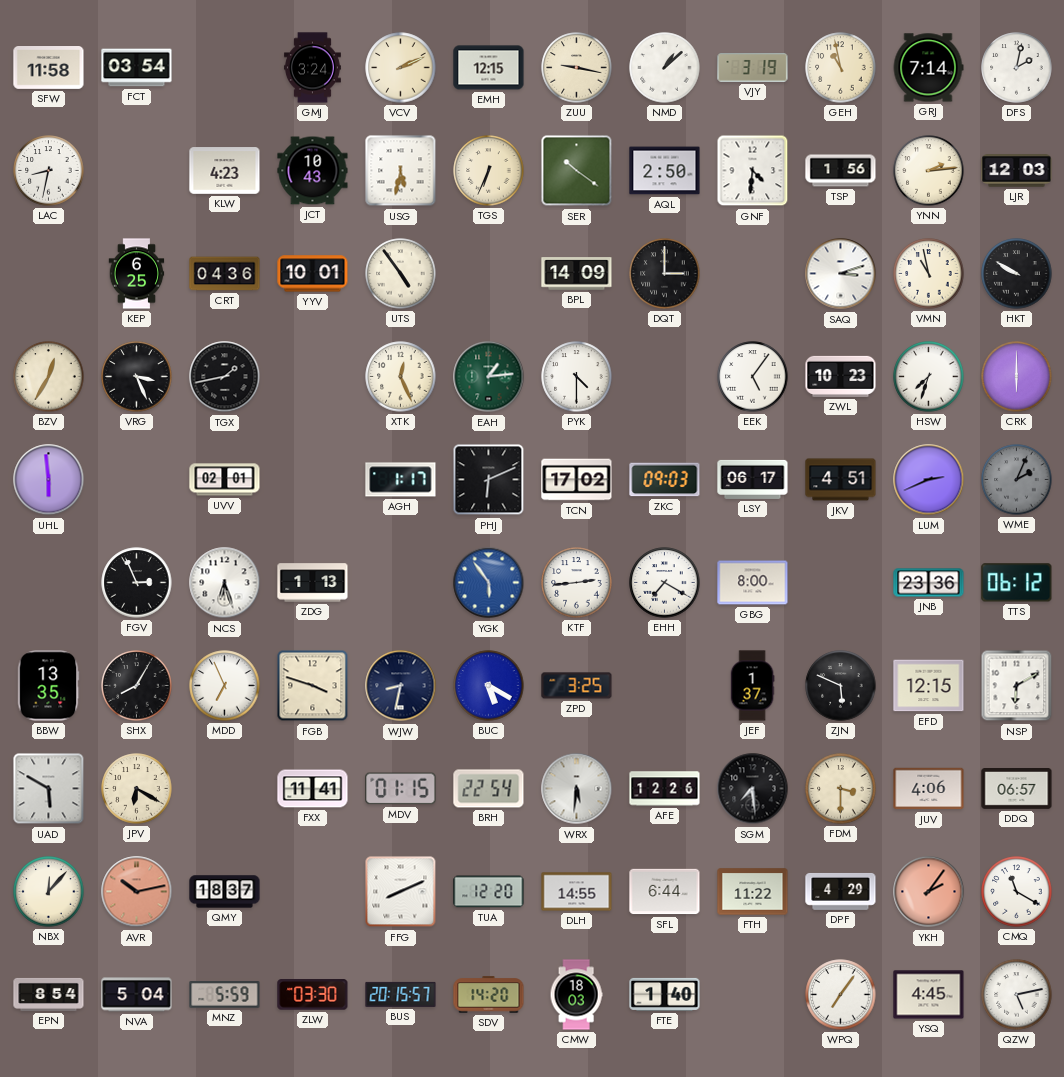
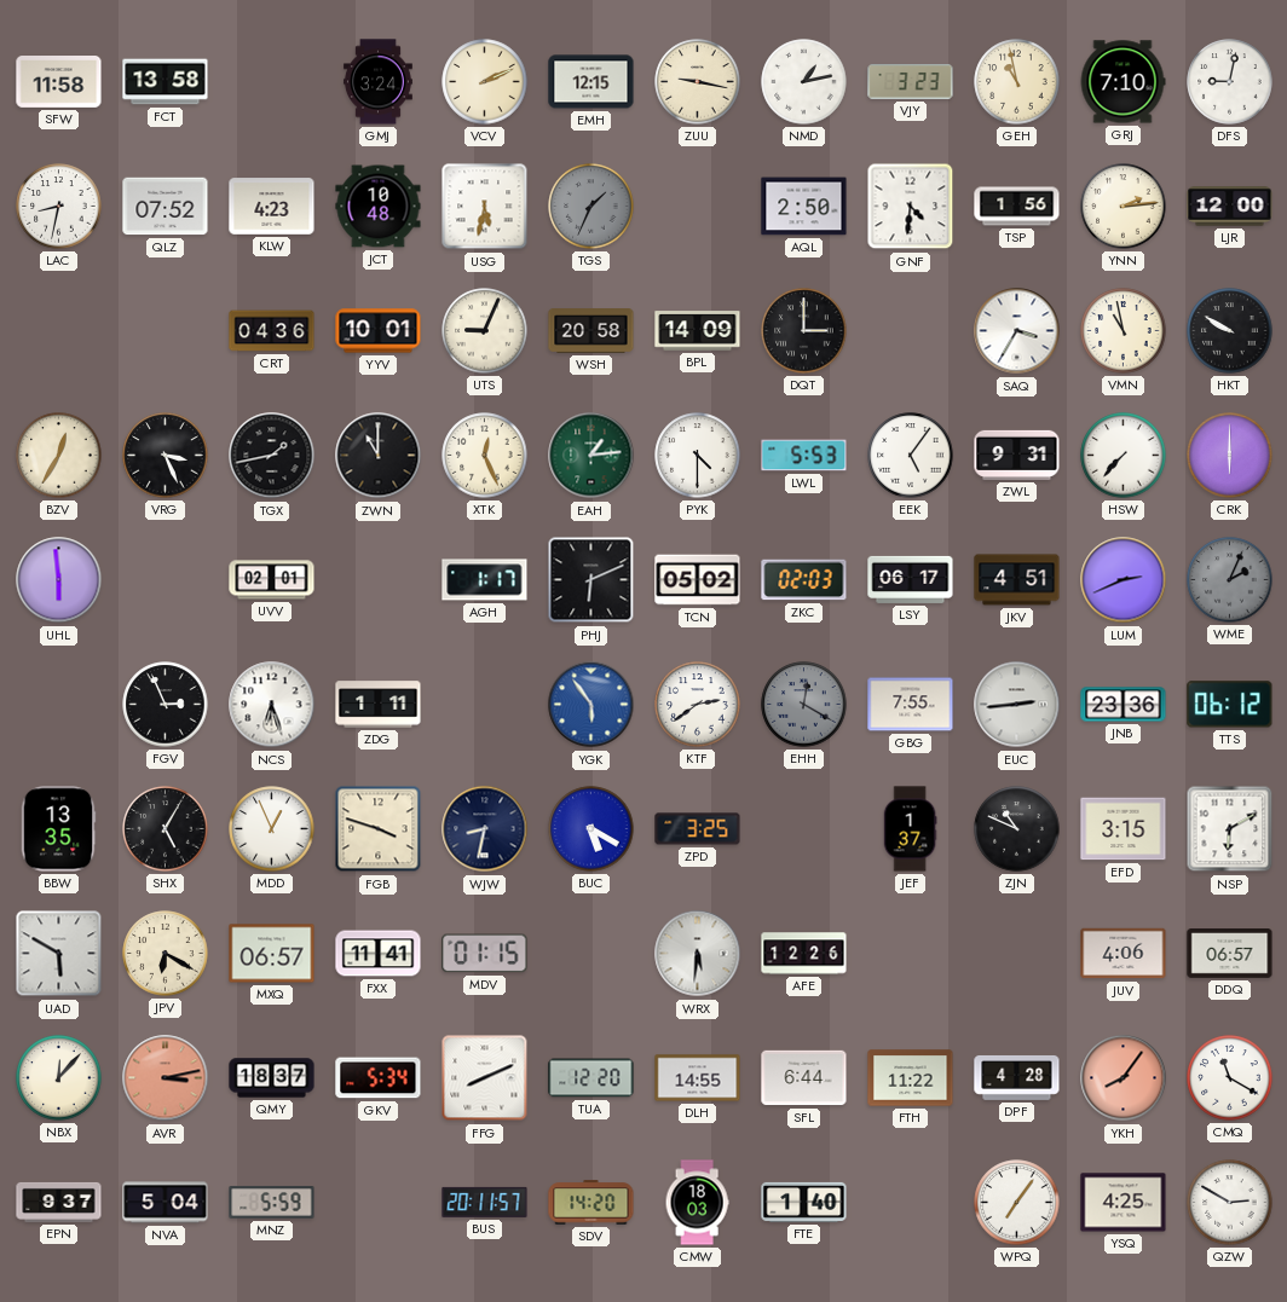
FCT: 03:54 -> 13:58 (166, 82)
NMD: 1:08 -> 1:13 (804, 82)
VJY: 3:19 -> 3:23 (911, 82)
GRJ: 7:14 -> 7:10 (1122, 82)
DFS: 2:02 -> 9:02 (1230, 82)
QLZ: none -> 07:52 (166, 207)
JCT: 10:43 -> 10:48 (379, 207)
TGS: 6:34 -> 1:34 (591, 207)
TGS dial: cream -> grey (591, 207)
SER: 10:21 -> none (577, 171)
LJR: 12:03 -> 12:00 (1230, 207)
KEP: 6:25 -> none (137, 274)
UTS: 4:54 -> 9:04 (485, 331)
WSH: none -> 20:58 (591, 331)
SAQ: 3:12 -> 3:35 (1017, 331)
ZWN: none -> 11:00 (379, 456)
LWL: none -> 5:53 (804, 456)
ZWL: 10:23 -> 9:31 (1017, 455)
HSW: 7:33 -> 7:37 (1124, 456)
TCN: 17:02 -> 05:02 (698, 580)
ZKC: 09:03 -> 02:03 (804, 580)
ZDG: 1:13 -> 1:11 (379, 705)
KTF: 2:44 -> 2:39 (698, 705)
EHH: 7:20 -> 12:20 (804, 705)
EHH dial: white -> grey (804, 705)
GBG: 8:00 -> 7:55 (911, 705)
EUC: none -> 2:44 (1017, 705)
SHX: 8:05 -> 5:05 (166, 829)
MDD: 6:56 -> 12:56 (272, 829)
ZJN: 5:49 -> 10:49 (1017, 829)
EFD: 12:15 -> 3:15 (1124, 829)
MXQ: none -> 06:57 (272, 954)
BRH: 22:54 -> none (489, 789)
SGM: 7:29 -> none (753, 789)
FDM: 3:30 -> none (841, 789)
AVR: 10:13 -> 3:13 (166, 1078)
GKV: none -> 5:34 (379, 1078)
DPF: 4:29 -> 4:28 (1017, 1077)
YKH: 2:06 -> 8:06 (1124, 1078)
EPN: 8:54 -> 9:37 (59, 1202)
ZLW: 03:30 -> none (313, 995)
BUS: 20:15 -> 20:11 (485, 1202)
YSQ: 4:45 -> 4:25 (1124, 1203)
QZW: 5:13 -> 2:50 (1230, 1203)
